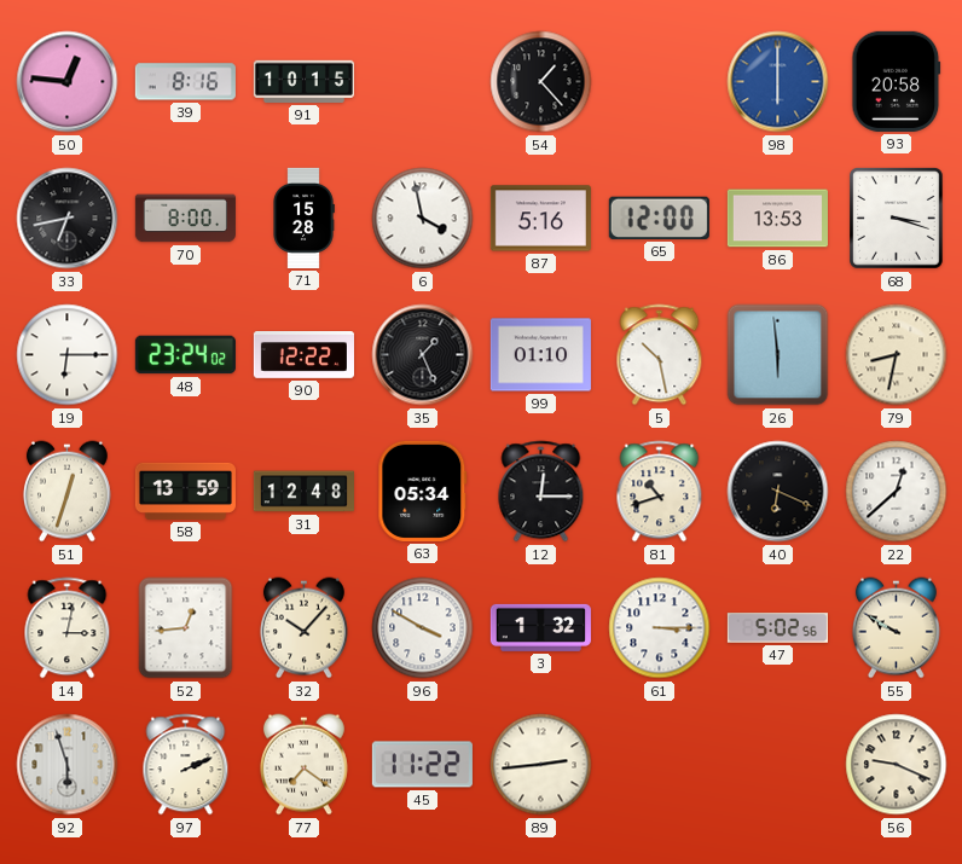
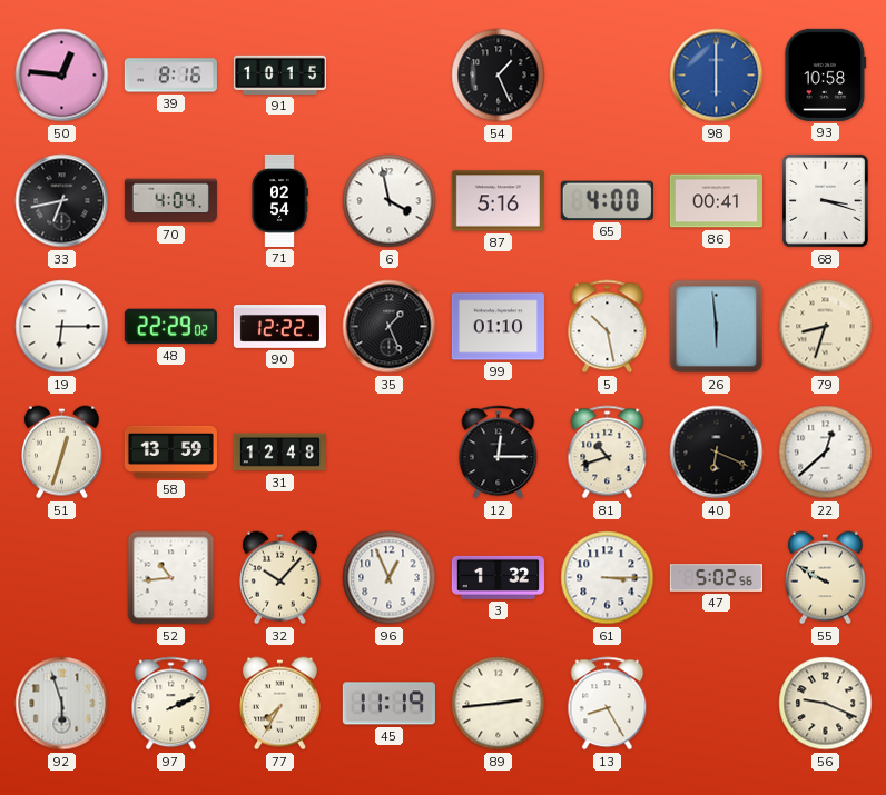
54: 1:23 -> 1:26 (499, 76)
93: 20:58 -> 10:58 (826, 74)
70: 8:00 -> 4:04 (170, 201)
71: 15:28 -> 02:54 (279, 200)
65: 12:00 -> 4:00 (607, 200)
86: 13:53 -> 00:41 (716, 201)
48: 23:24 -> 22:29 (170, 327)
79: 8:32 -> 8:33 (826, 327)
63: 05:34 -> none (423, 491)
14: 3:02 -> none (68, 628)
52: 12:44 -> 10:44 (171, 578)
96: 3:50 -> 12:56 (390, 578)
77: 7:21 -> 7:35 (279, 704)
45: 11:22 -> 11:19 (388, 704)
13: none -> 8:25 (608, 704)
